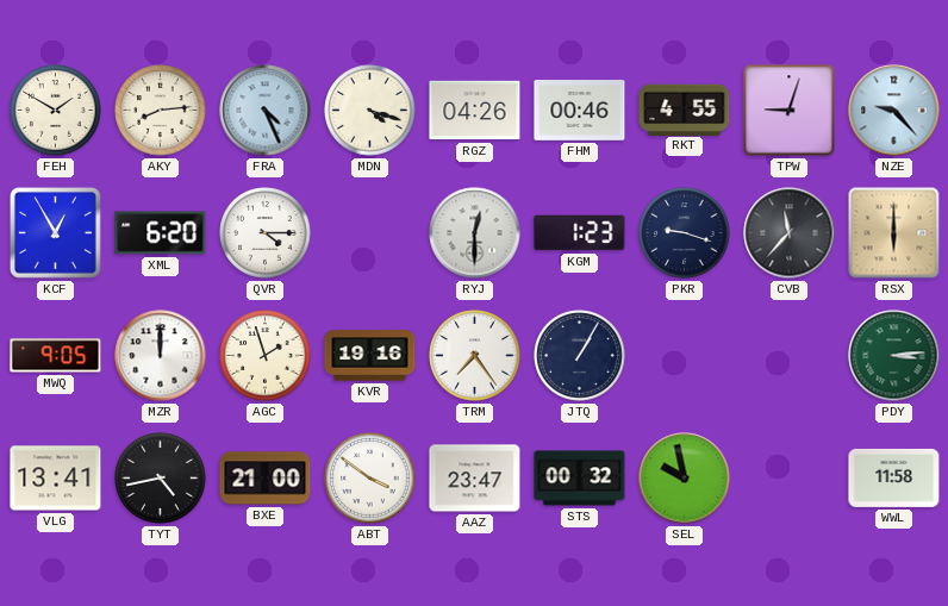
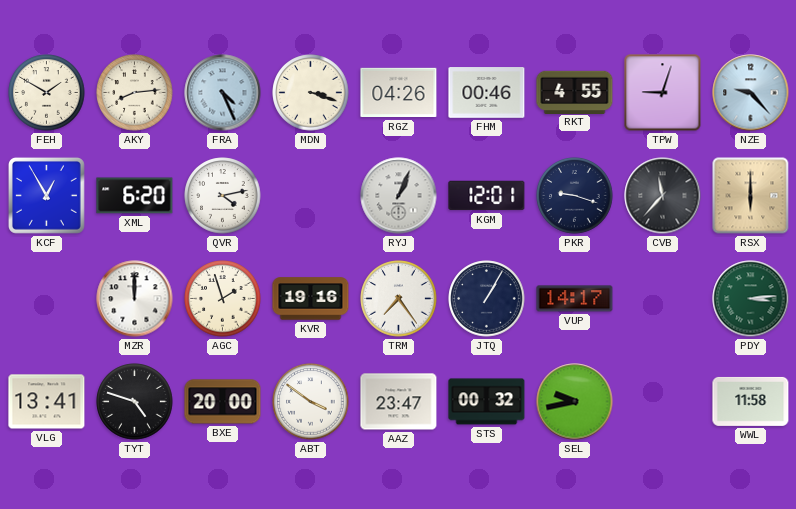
MDN: 4:18 -> 3:18 (311, 93)
QVR: 4:15 -> 4:13 (223, 196)
RYJ: 12:30 -> 1:04 (399, 196)
KGM: 1:23 -> 12:01 (487, 196)
MWQ: 9:05 -> none (56, 356)
VUP: none -> 14:17 (575, 299)
TYT: 4:43 -> 4:48 (135, 402)
BXE: 21:00 -> 20:00 (223, 402)
SEL: 9:58 -> 9:43 (575, 402)
